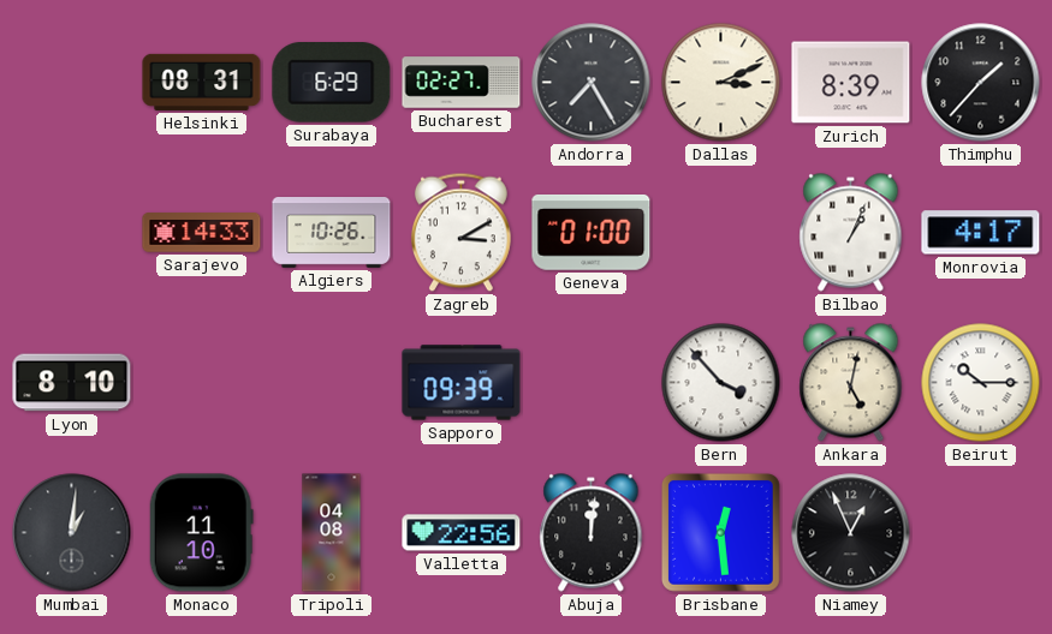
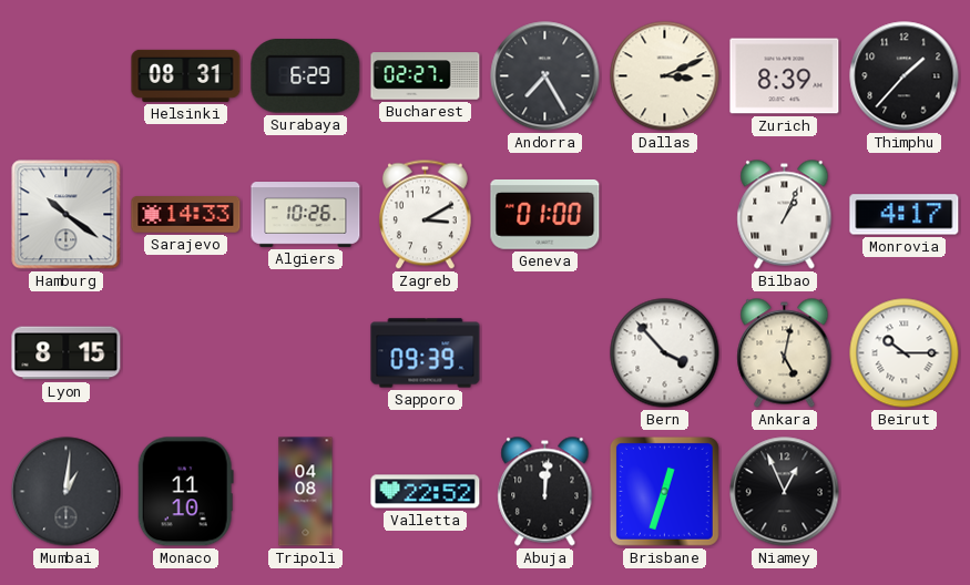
Hamburg: none -> 10:21 (67, 215)
Lyon: 8:10 -> 8:15 (67, 353)
Valletta: 22:56 -> 22:52 (426, 492)
Brisbane: 12:29 -> 12:33 (664, 491)
